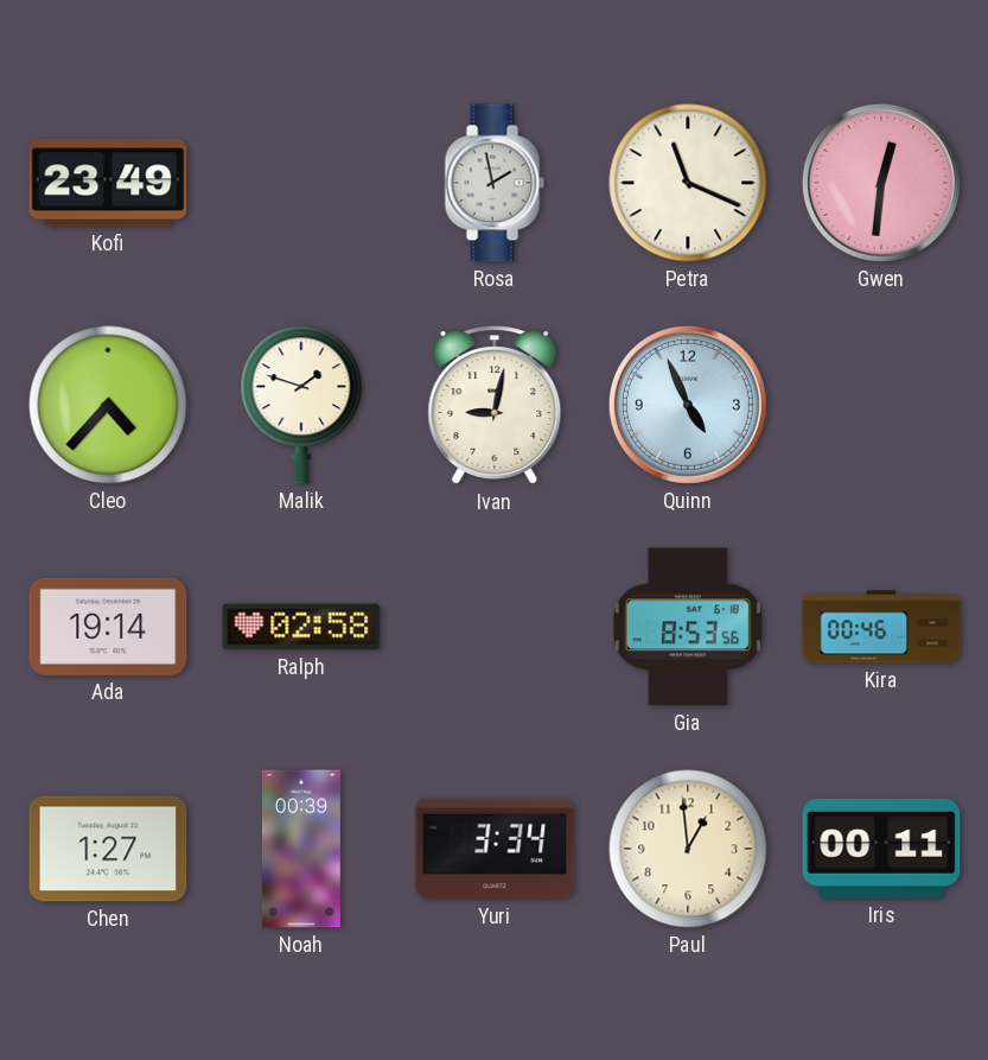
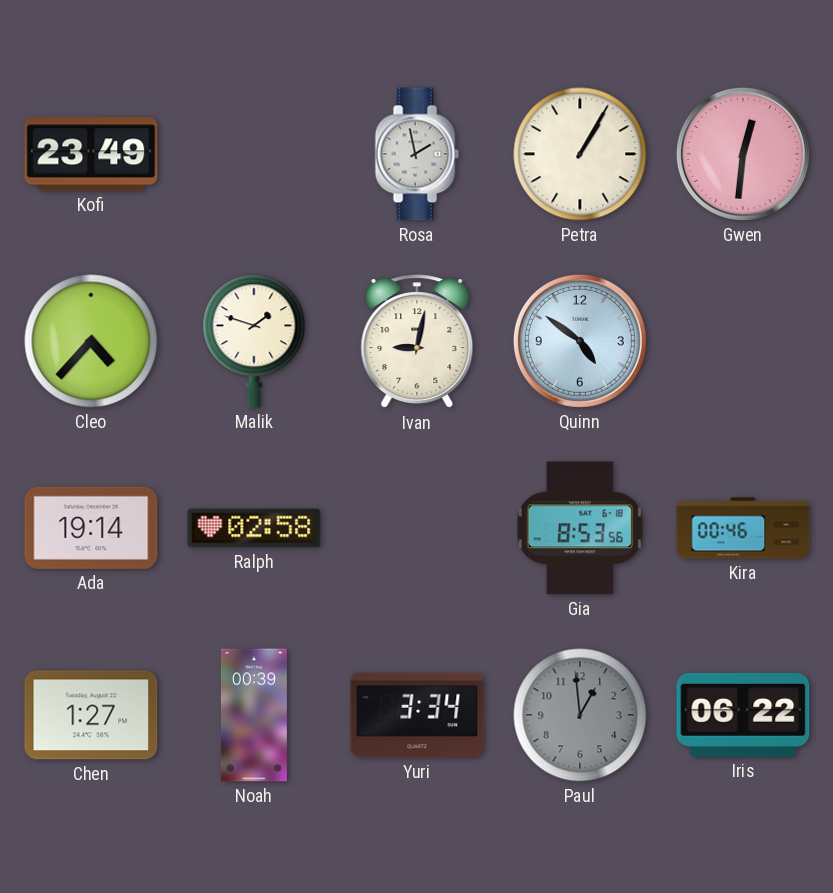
Petra: 11:19 -> 1:05 (580, 154)
Quinn: 4:56 -> 4:51 (580, 341)
Paul dial: cream -> grey (580, 715)
Iris: 00:11 -> 06:22 (743, 715)
